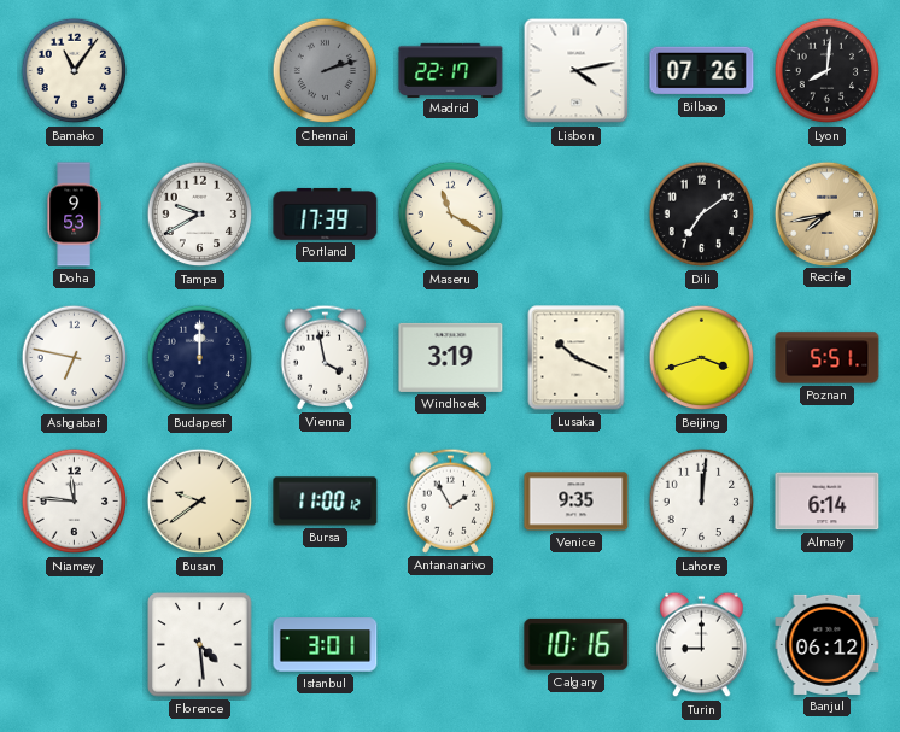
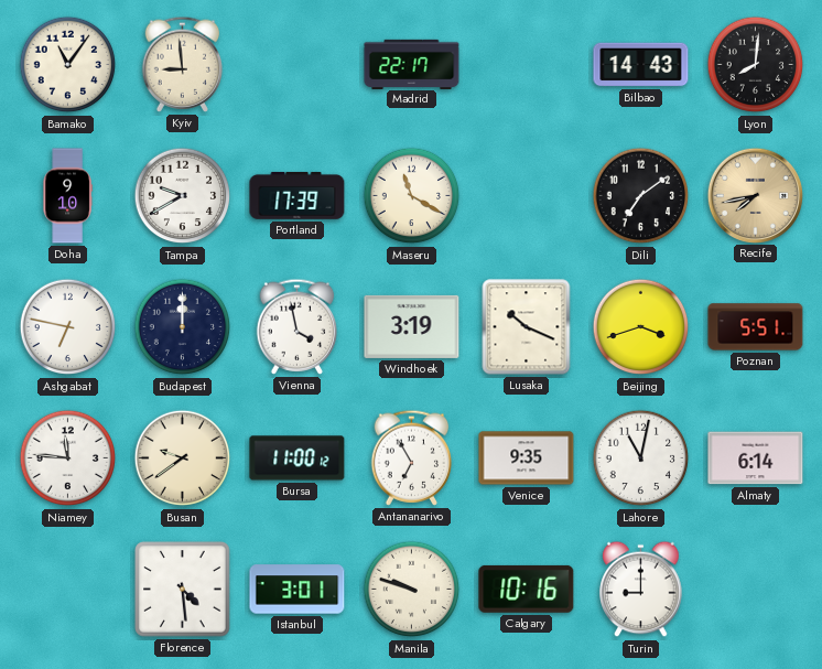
Kyiv: none -> 8:59 (183, 64)
Chennai: 2:12 -> none (326, 71)
Lisbon: 4:13 -> none (577, 71)
Bilbao: 07:26 -> 14:43 (641, 65)
Doha: 9:53 -> 9:10 (67, 196)
Antananarivo: 1:55 -> 6:55 (412, 457)
Lahore: 12:01 -> 11:02 (641, 458)
Manila: none -> 9:48 (412, 590)
Banjul: 06:12 -> none (828, 644)
